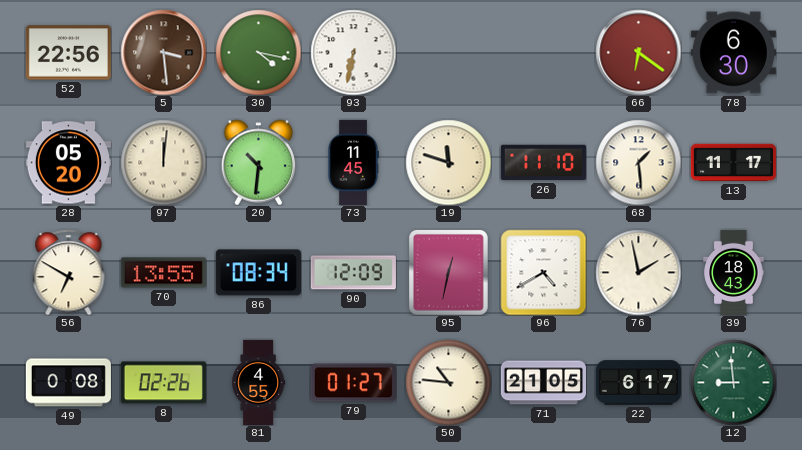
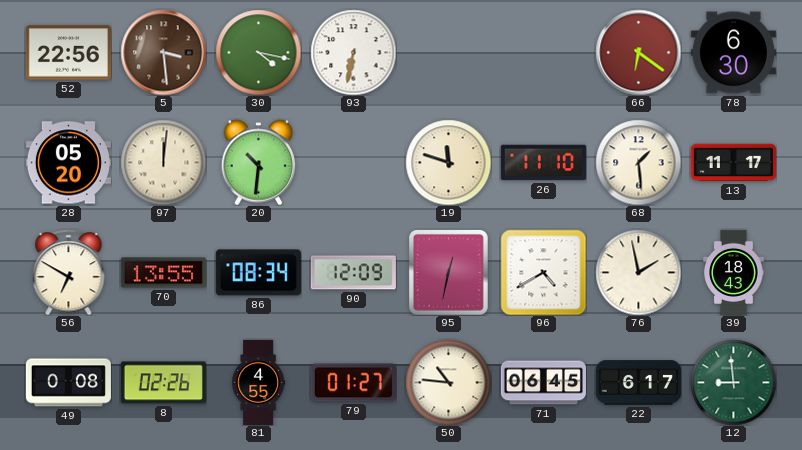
73: 11:45 -> none (353, 162)
71: 21:05 -> 06:45 (543, 383)
